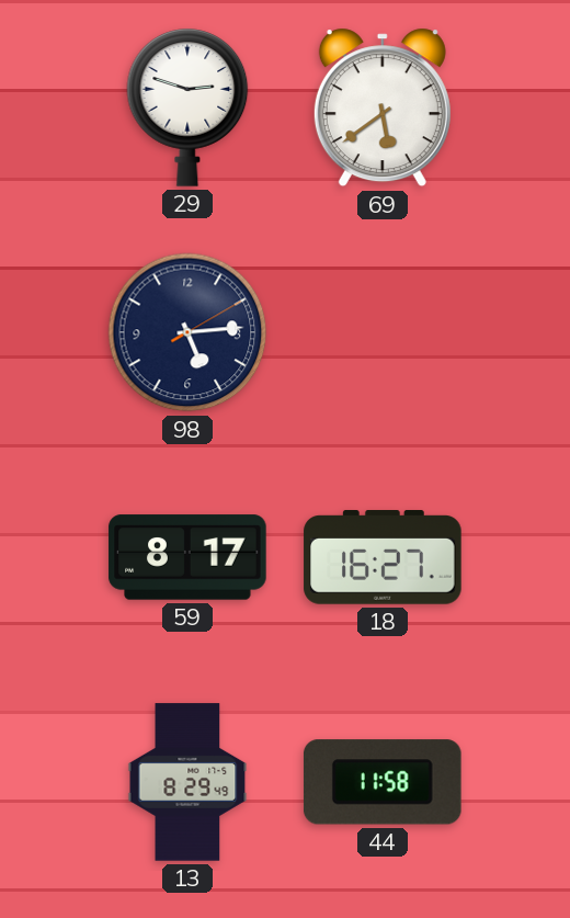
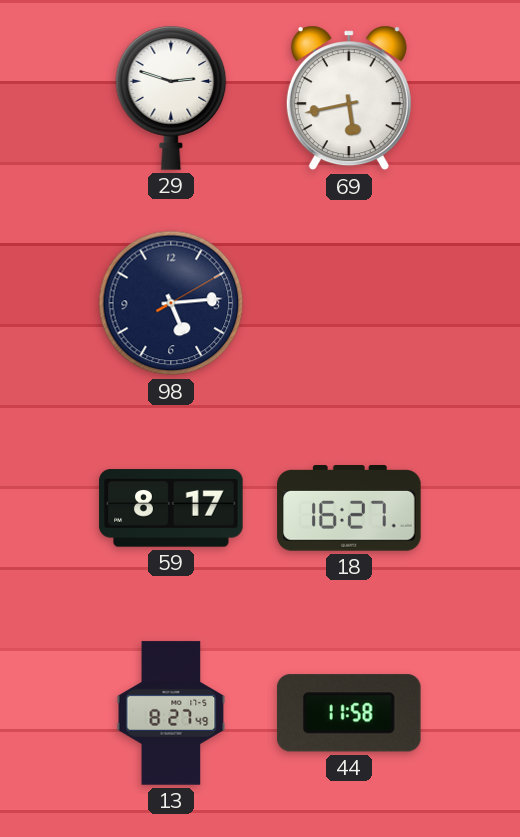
69: 5:39 -> 5:43 (349, 98)
13: 8:29 -> 8:27 (171, 713)
